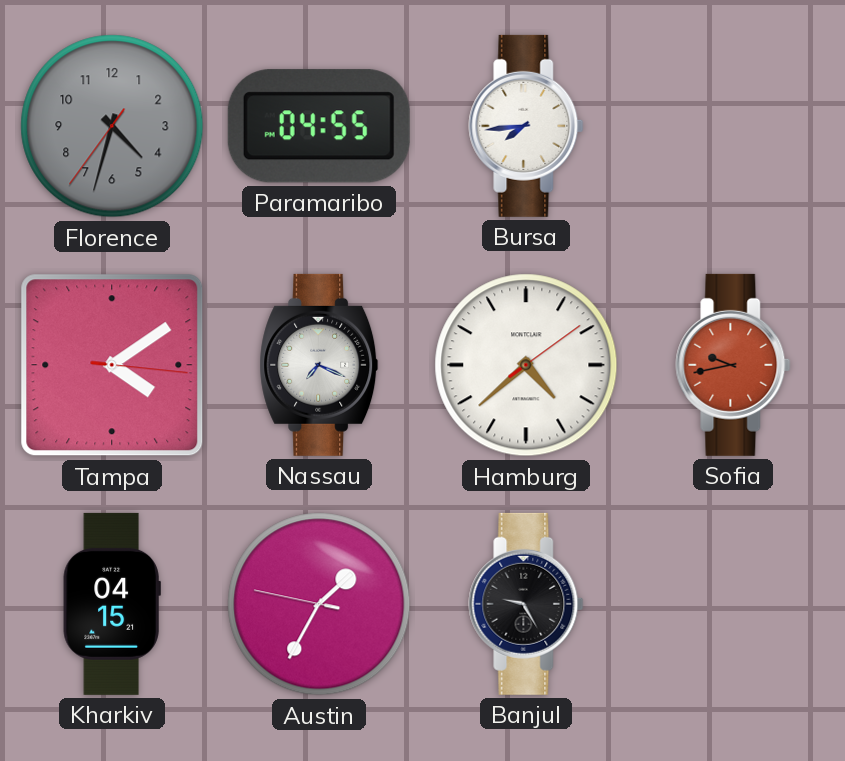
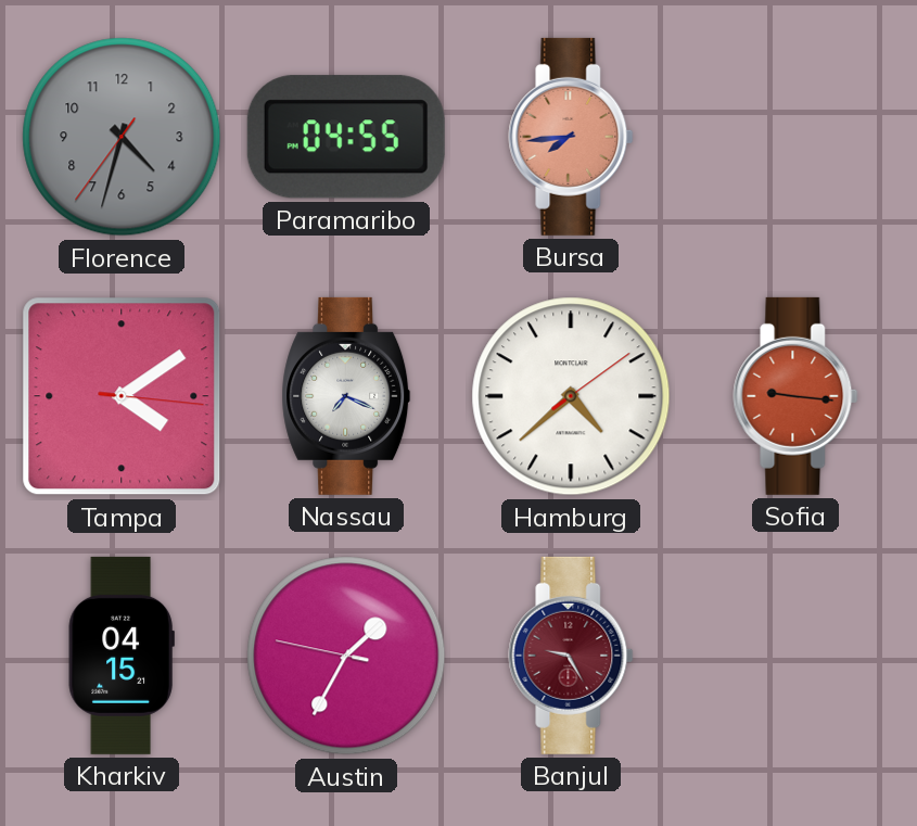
Bursa dial: white -> salmon (571, 137)
Sofia: 9:43 -> 9:16 (795, 396)
Banjul dial: black -> burgundy (571, 656)
